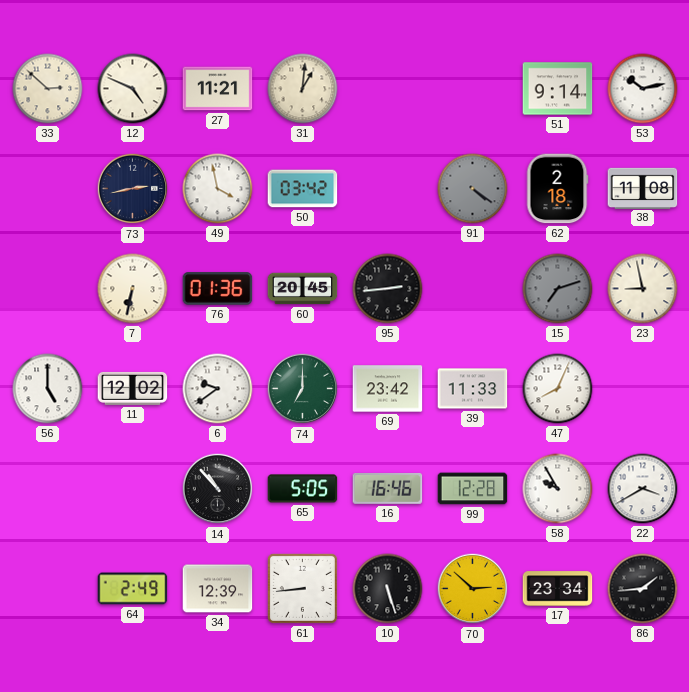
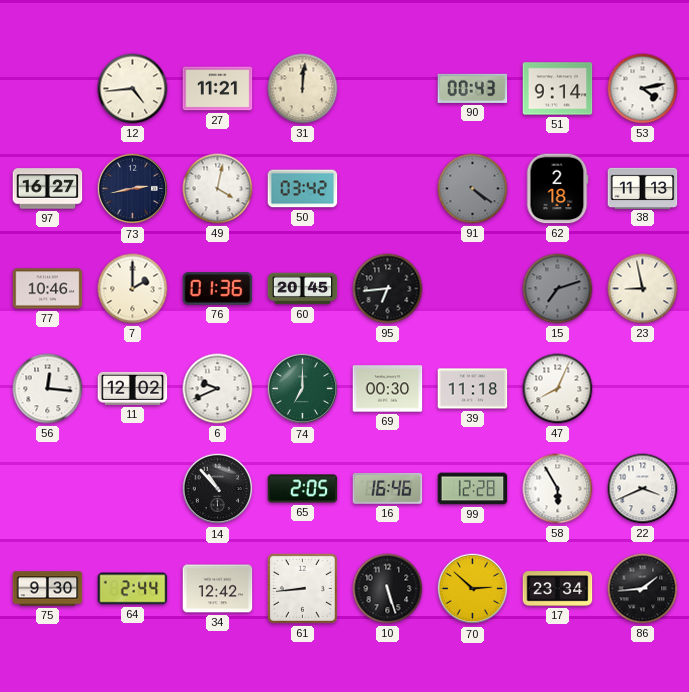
33: 2:52 -> none (48, 89)
12: 4:49 -> 4:44 (133, 89)
31: 1:01 -> 12:01 (303, 89)
90: none -> 00:43 (473, 88)
53: 10:13 -> 4:13 (643, 89)
97: none -> 16:27 (48, 189)
49: 3:58 -> 4:02 (218, 189)
38: 11:08 -> 11:13 (643, 188)
77: none -> 10:46 (48, 289)
7: 6:32 -> 2:00 (133, 289)
95: 2:44 -> 6:44 (388, 289)
56: 5:00 -> 12:16 (48, 389)
6: 9:39 -> 9:41 (218, 389)
69: 23:42 -> 00:30 (388, 389)
39: 11:33 -> 11:18 (473, 389)
65: 5:05 -> 2:05 (303, 489)
58: 9:55 -> 5:55 (558, 489)
22: 3:40 -> 3:41 (643, 489)
75: none -> 9:30 (48, 589)
64: 2:49 -> 2:44 (133, 589)
34: 12:39 -> 12:42 (218, 589)
